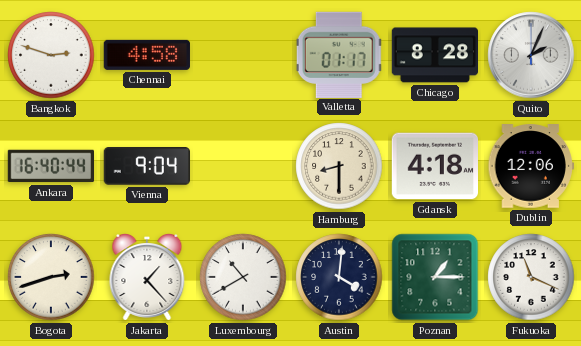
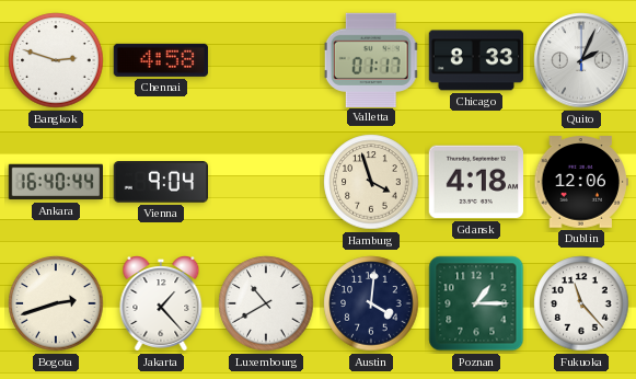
Chicago: 8:28 -> 8:33 (475, 60)
Hamburg: 8:30 -> 3:57 (371, 182)
Fukuoka: 11:19 -> 11:23 (581, 303)
